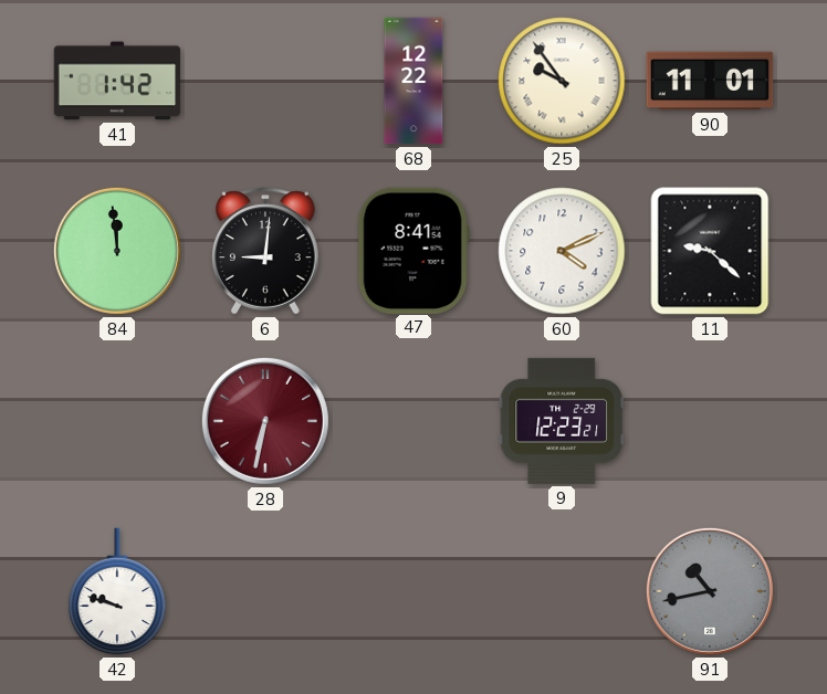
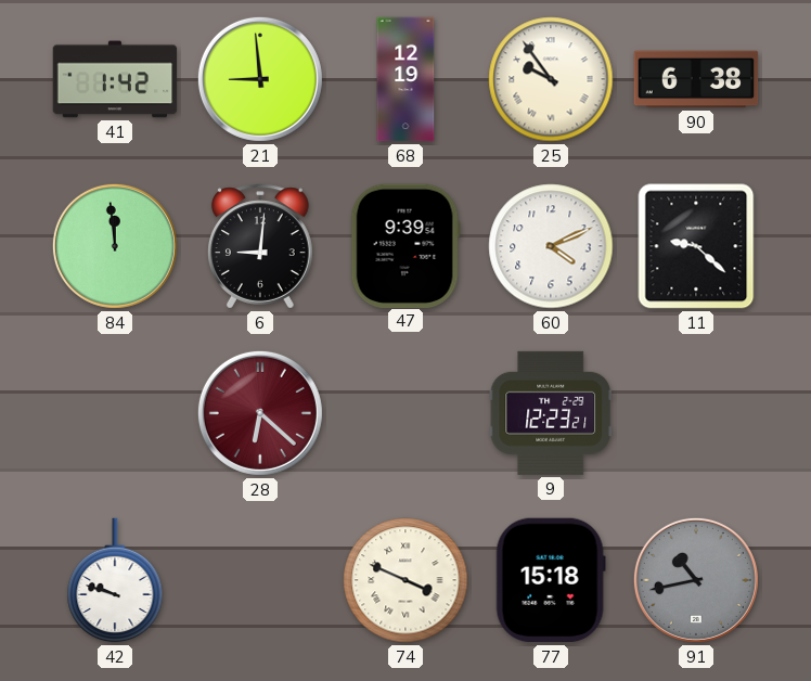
21: none -> 8:59 (260, 79)
68: 12:22 -> 12:19 (405, 79)
90: 11:01 -> 6:38 (696, 79)
47: 8:41 -> 9:39 (405, 245)
28: 6:32 -> 6:22 (260, 413)
74: none -> 3:49 (405, 580)
77: none -> 15:18 (551, 580)
